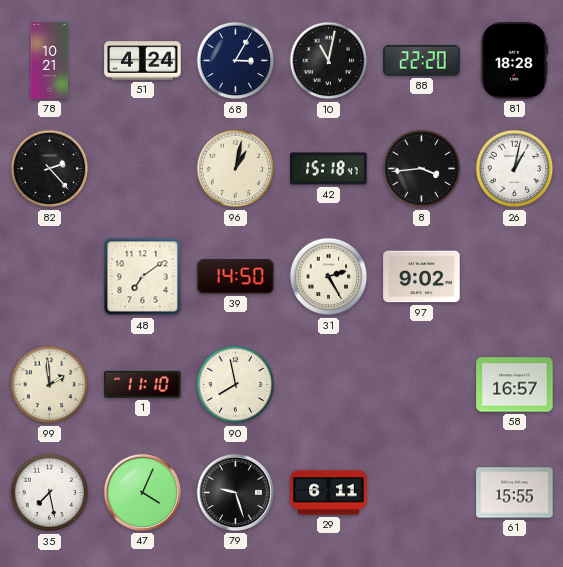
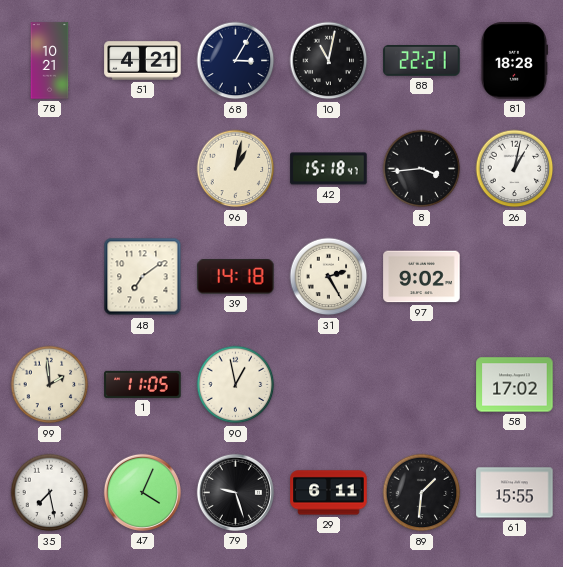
51: 4:24 -> 4:21 (143, 61)
88: 22:20 -> 22:21 (422, 61)
82: 2:23 -> none (50, 169)
39: 14:50 -> 14:18 (236, 277)
1: 11:10 -> 11:05 (143, 384)
90: 7:58 -> 12:58 (236, 385)
58: 16:57 -> 17:02 (515, 385)
89: none -> 1:31 (422, 493)
